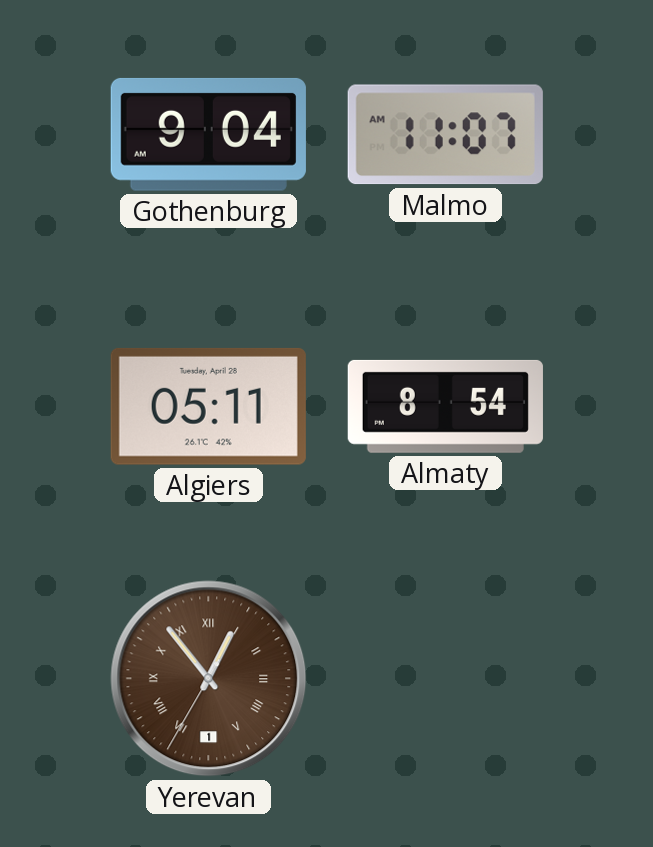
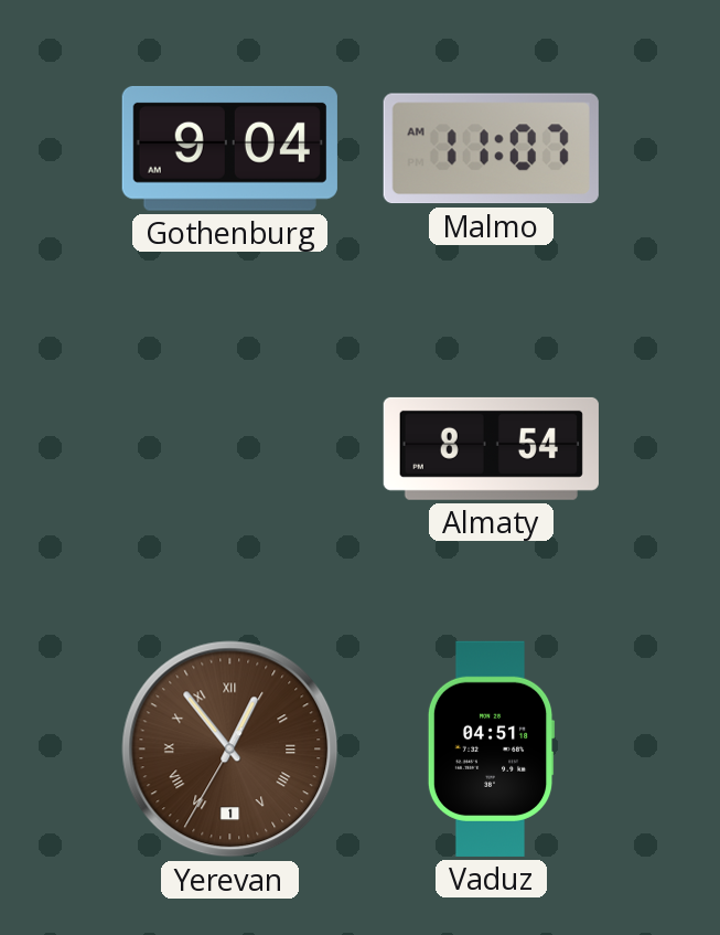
Algiers: 05:11 -> none (208, 406)
Vaduz: none -> 04:51 (491, 748)
